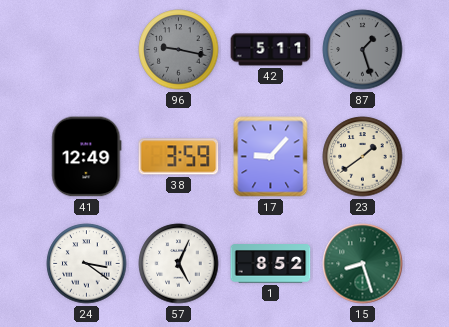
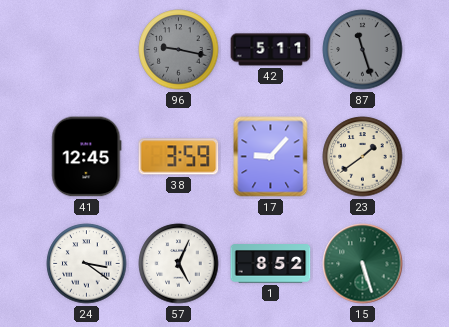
87: 1:27 -> 11:27 (363, 50)
41: 12:49 -> 12:45 (87, 157)
15: 8:27 -> 5:27 (363, 264)
